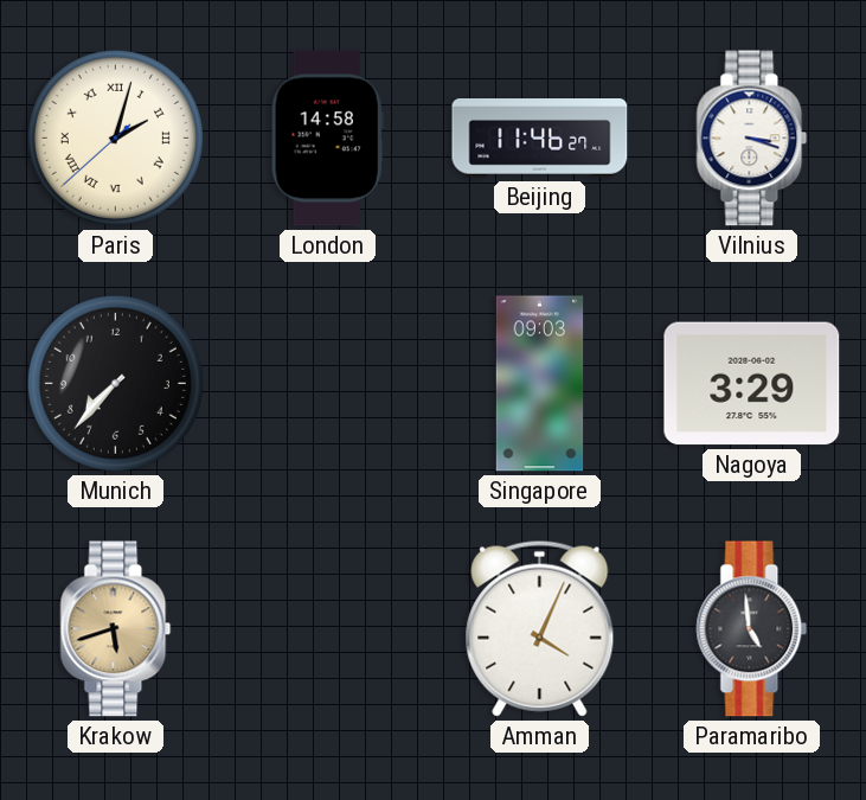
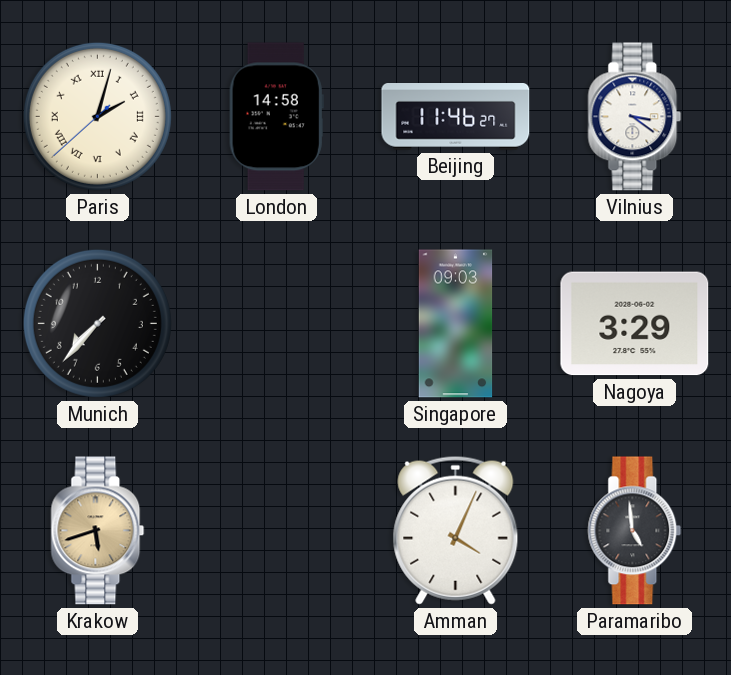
Vilnius: 3:18 -> 3:21 (635, 117)
